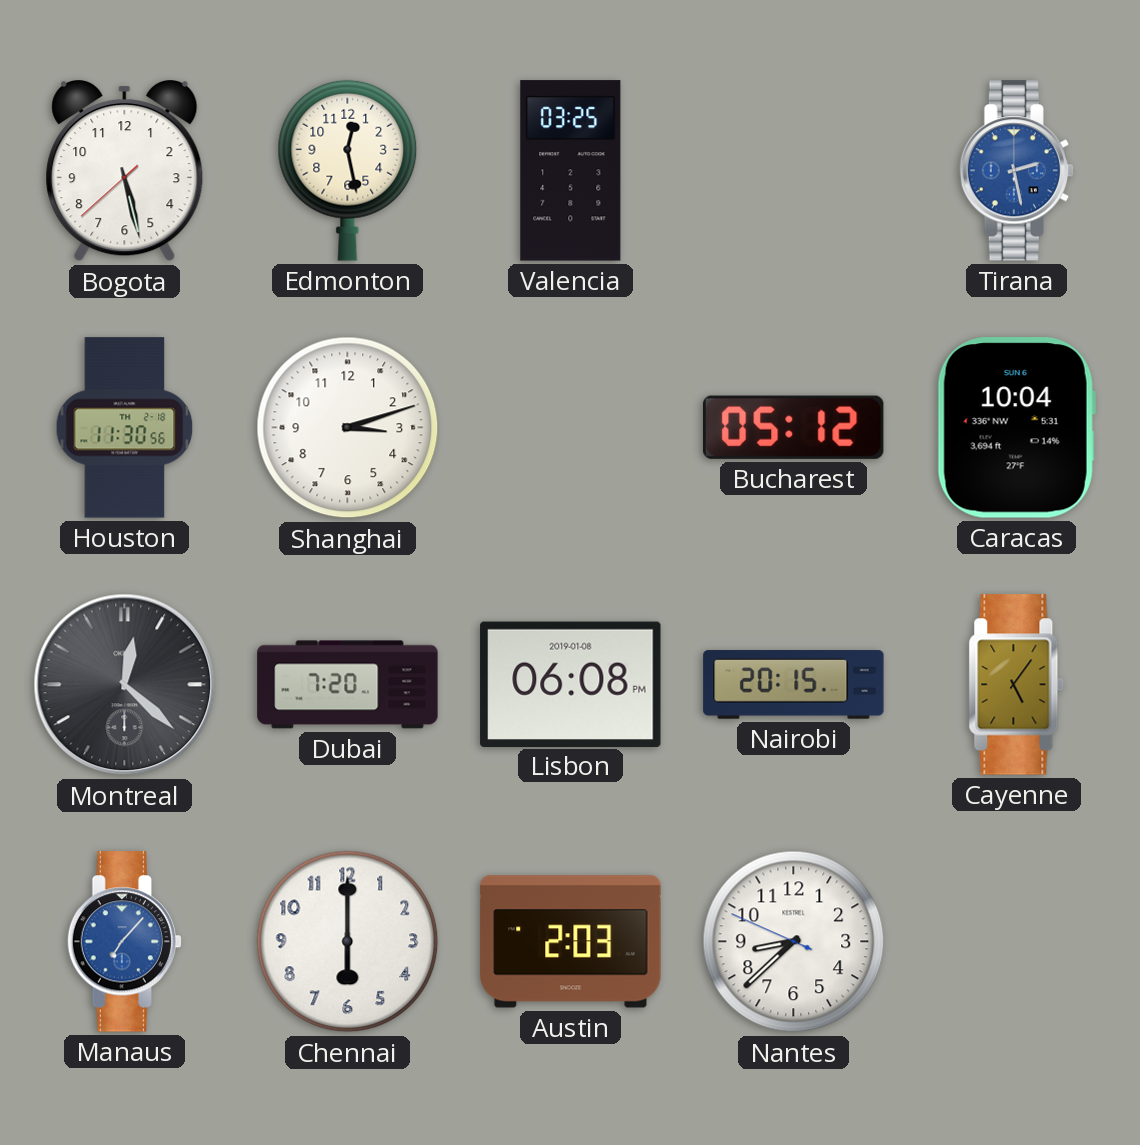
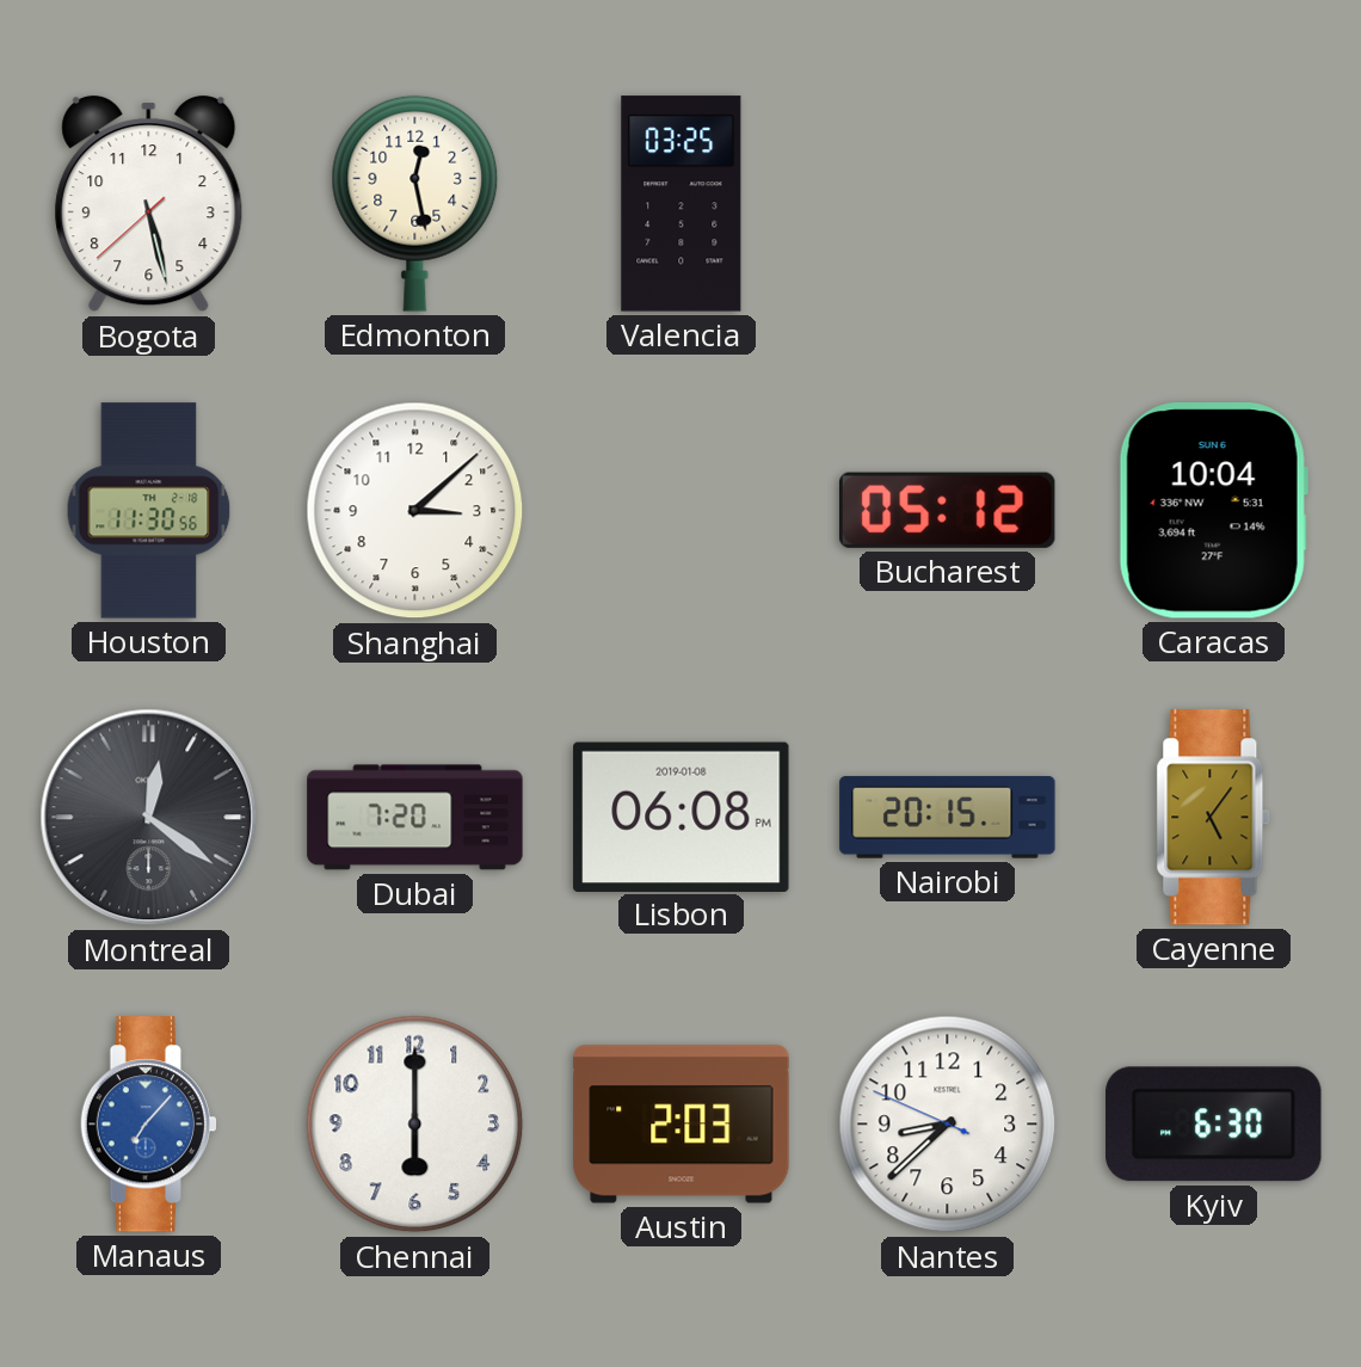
Tirana: 2:28 -> none (1016, 171)
Shanghai: 3:12 -> 3:08 (415, 511)
Montreal: 12:22 -> 12:21 (149, 818)
Kyiv: none -> 6:30 (1214, 1125)
